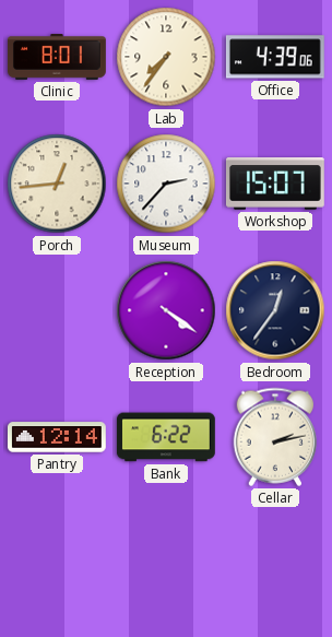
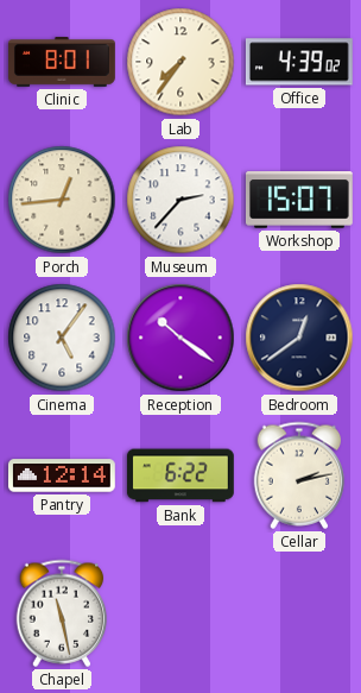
Office: 4:39:06 -> 4:39:02 (299, 62)
Cinema: none -> 5:06 (62, 338)
Reception: 4:21 -> 10:21 (180, 338)
Bedroom: 12:36 -> 12:39 (299, 338)
Chapel: none -> 11:28 (62, 613)
